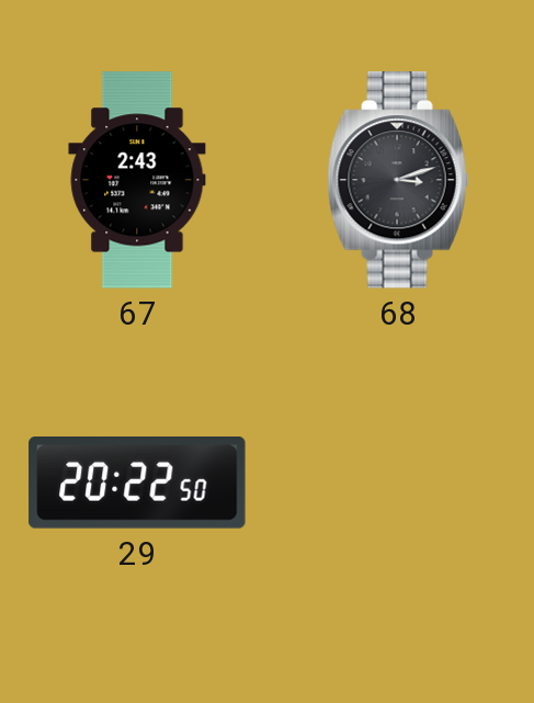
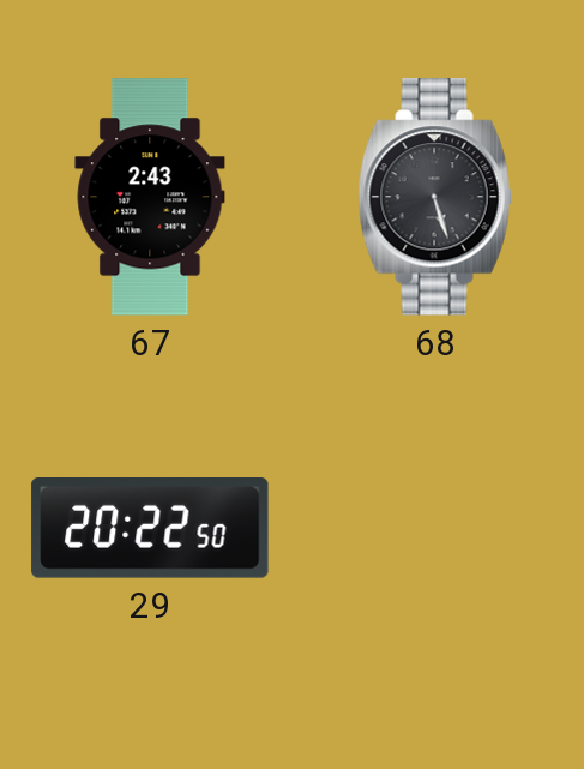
68: 3:12 -> 5:27 (435, 197)
